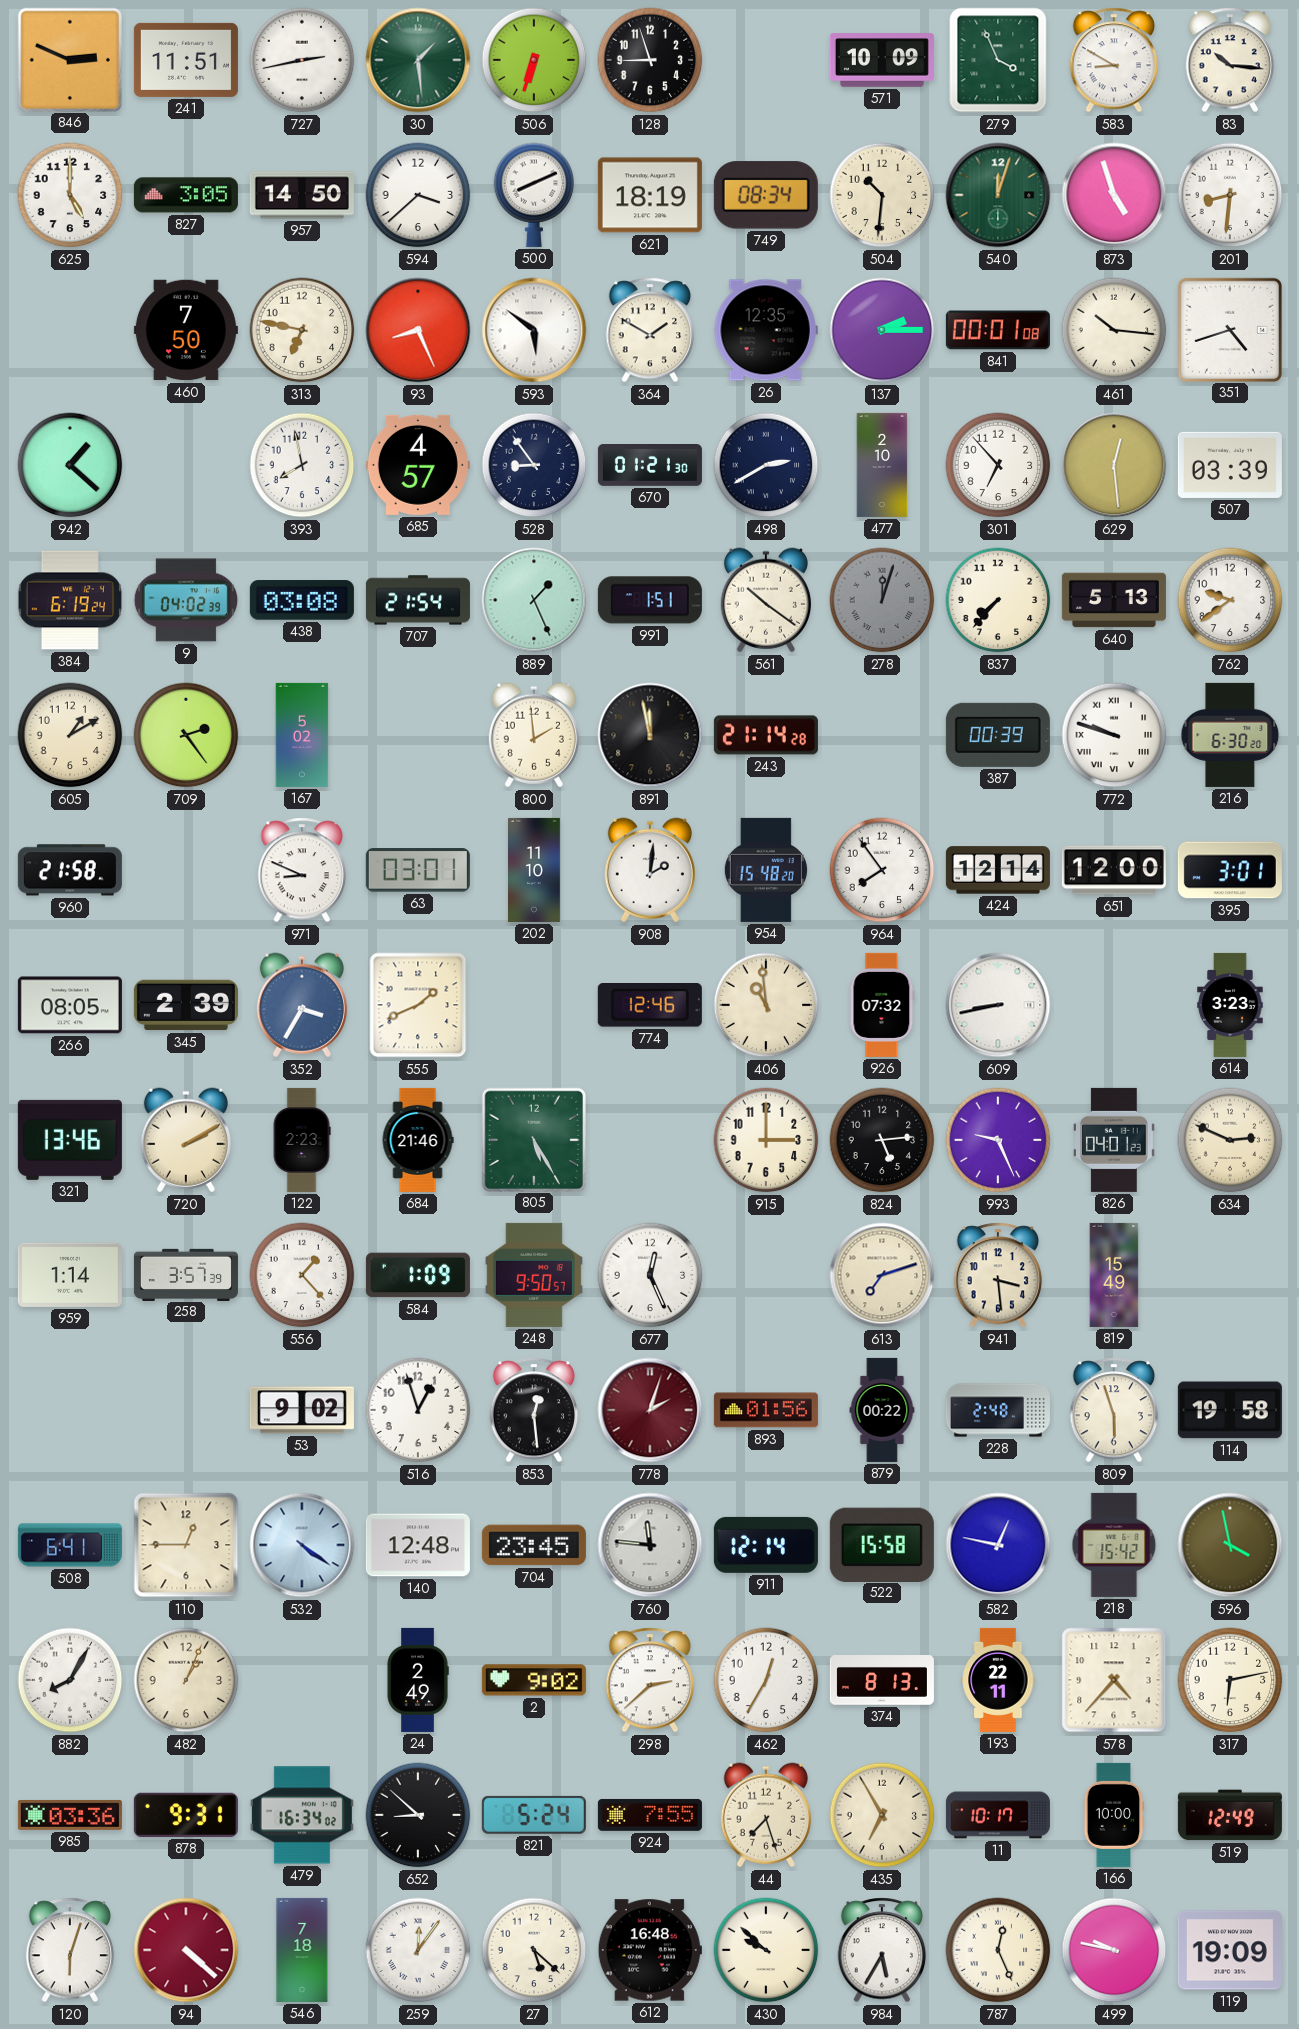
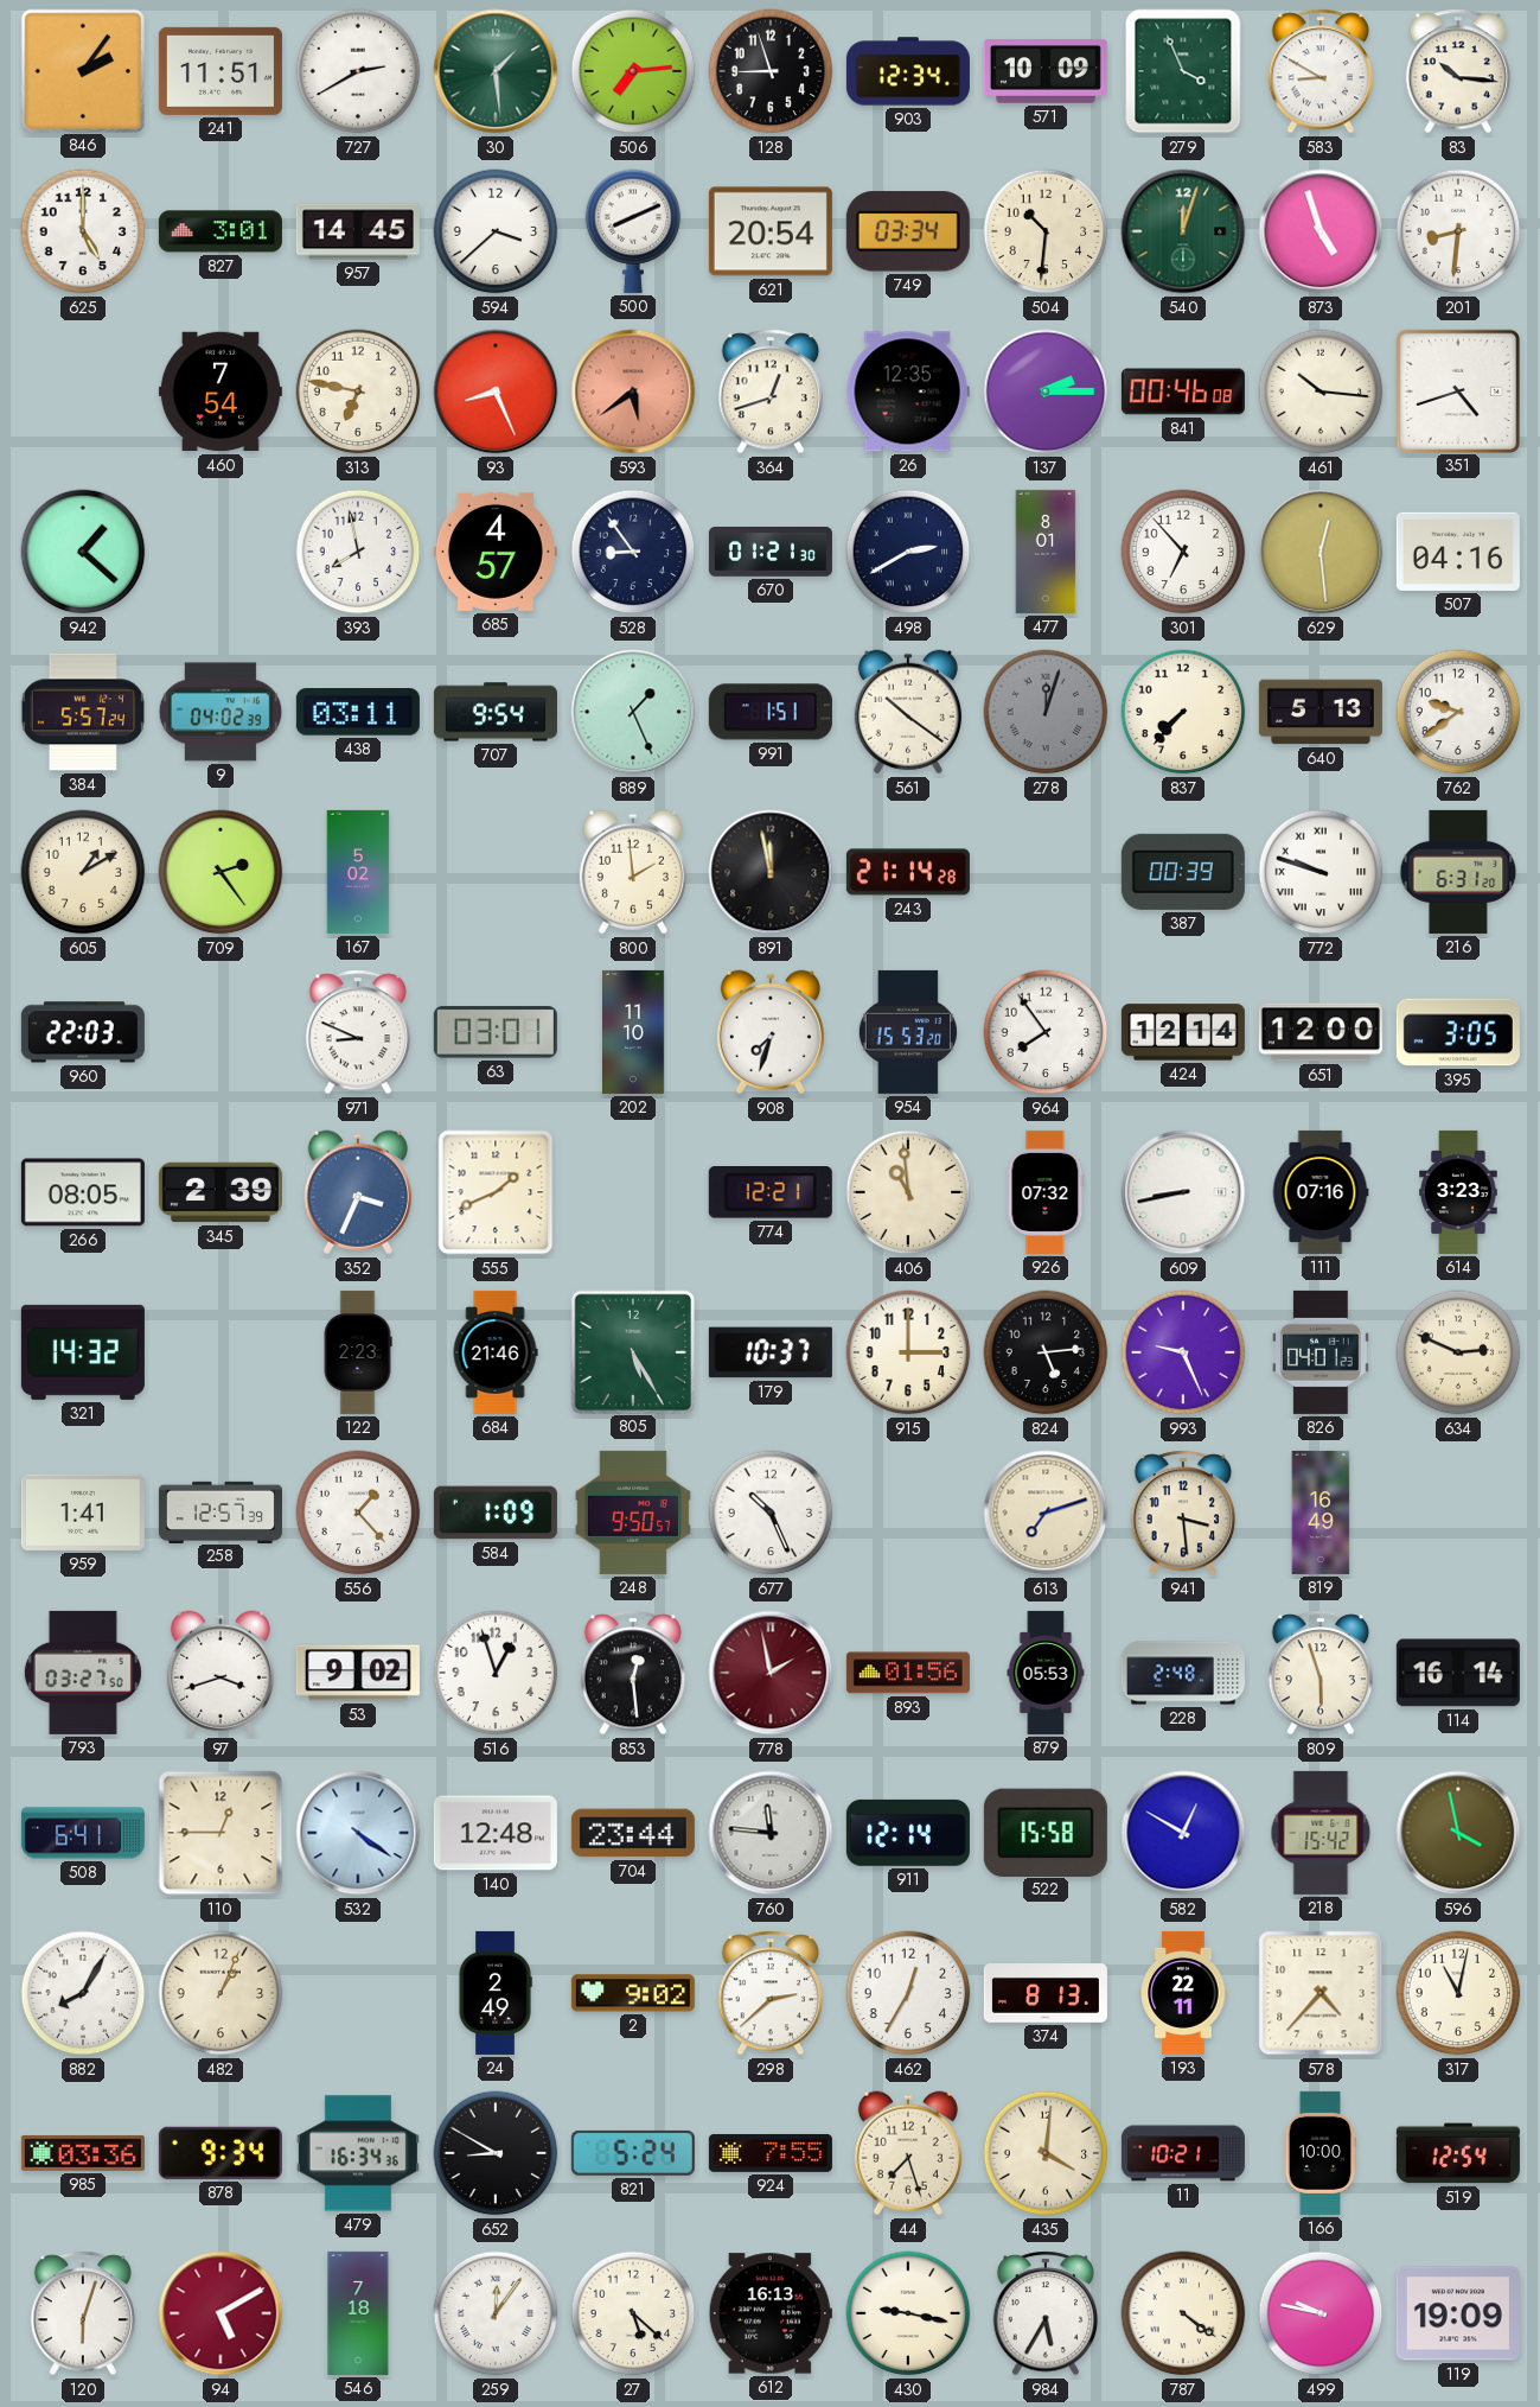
846: 2:49 -> 2:06 (82, 70)
727: 2:43 -> 2:40 (358, 71)
506: 6:33 -> 7:14 (633, 71)
903: none -> 12:34 (908, 71)
827: 3:05 -> 3:01 (221, 231)
957: 14:50 -> 14:45 (358, 231)
621: 18:19 -> 20:54 (771, 231)
749: 08:34 -> 03:34 (908, 231)
460: 7:50 -> 7:54 (221, 391)
593: 5:51 -> 5:39 (633, 391)
593 dial: white -> salmon (633, 391)
364: 1:50 -> 12:42 (771, 391)
841: 00:01 -> 00:46 (1183, 391)
477: 2:10 -> 8:01 (1046, 552)
507: 03:39 -> 04:16 (1458, 552)
384: 6:19 -> 5:57 (83, 712)
438: 03:08 -> 03:11 (358, 712)
707: 21:54 -> 9:54 (496, 712)
216: 6:30 -> 6:31 (1458, 872)
960: 21:58 -> 22:03 (83, 1032)
908: 2:01 -> 7:33 (771, 1032)
954: 15:48 -> 15:53 (908, 1032)
395: 3:01 -> 3:05 (1458, 1032)
352: 3:35 -> 3:34 (358, 1192)
774: 12:46 -> 12:21 (771, 1193)
111: none -> 07:16 (1321, 1192)
321: 13:46 -> 14:32 (83, 1352)
720: 2:10 -> none (186, 1140)
179: none -> 10:37 (771, 1352)
959: 1:14 -> 1:41 (83, 1513)
258: 3:57 -> 12:57 (221, 1511)
677: 12:26 -> 10:26 (771, 1513)
819: 15:49 -> 16:49 (1321, 1513)
793: none -> 03:27 (83, 1673)
97: none -> 3:42 (221, 1673)
778: 2:03 -> 1:58 (771, 1673)
879: 00:22 -> 05:53 (1046, 1673)
114: 19:58 -> 16:14 (1458, 1673)
704: 23:45 -> 23:44 (633, 1833)
582: 12:47 -> 12:50 (1183, 1833)
317: 6:13 -> 11:02 (1458, 1993)
878: 9:31 -> 9:34 (221, 2153)
479: 16:34:02 -> 16:34:36 (358, 2153)
652: 8:52 -> 8:50 (496, 2153)
435: 6:55 -> 4:01 (1046, 2153)
11: 10:17 -> 10:21 (1183, 2153)
519: 12:49 -> 12:54 (1458, 2153)
94: 4:22 -> 5:10 (221, 2313)
612: 16:48 -> 16:13 (771, 2313)
430: 9:52 -> 9:17 (908, 2313)
787: 12:26 -> 4:21 (1183, 2313)
